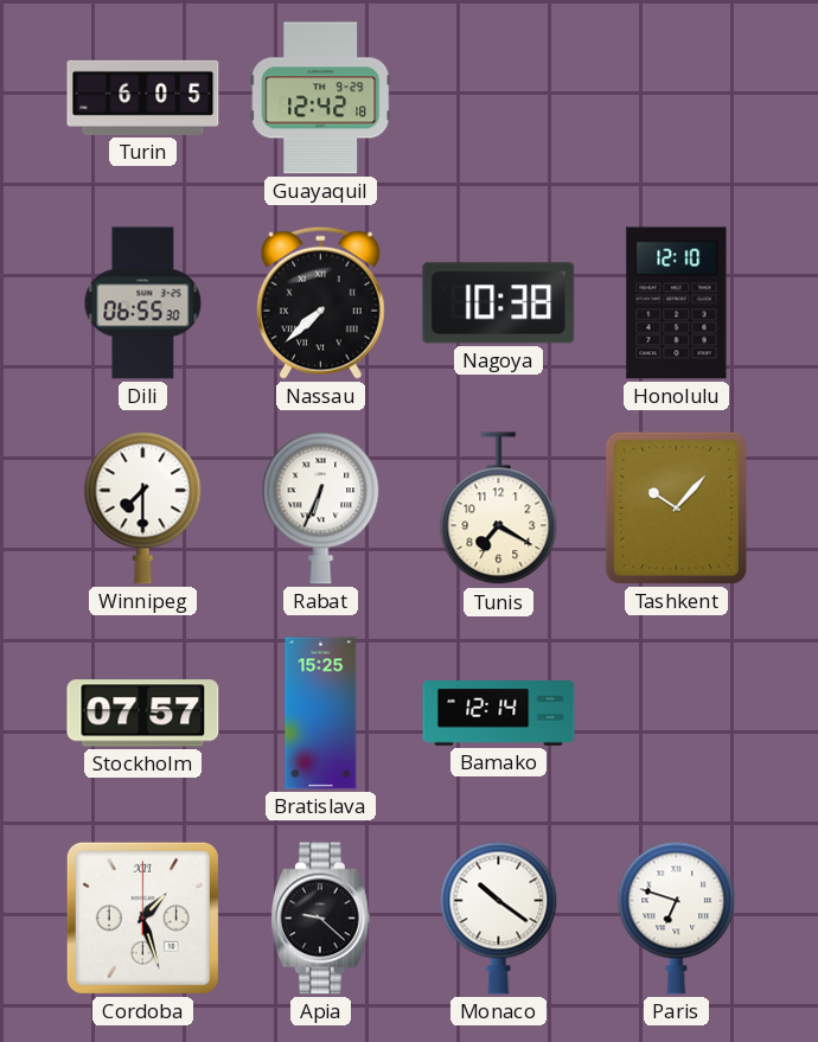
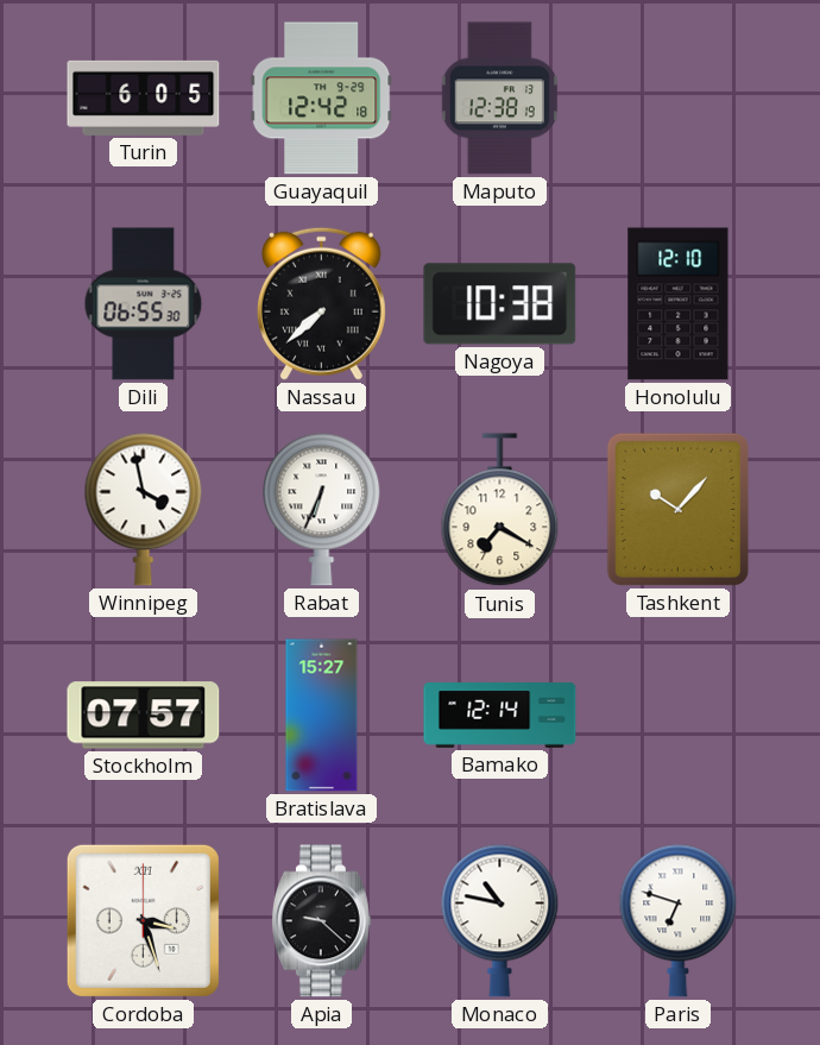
Maputo: none -> 12:38 (499, 99)
Winnipeg: 7:30 -> 3:58 (144, 509)
Bratislava: 15:25 -> 15:27 (322, 716)
Cordoba: 1:27 -> 3:27 (143, 920)
Monaco: 10:21 -> 10:47 (500, 920)
